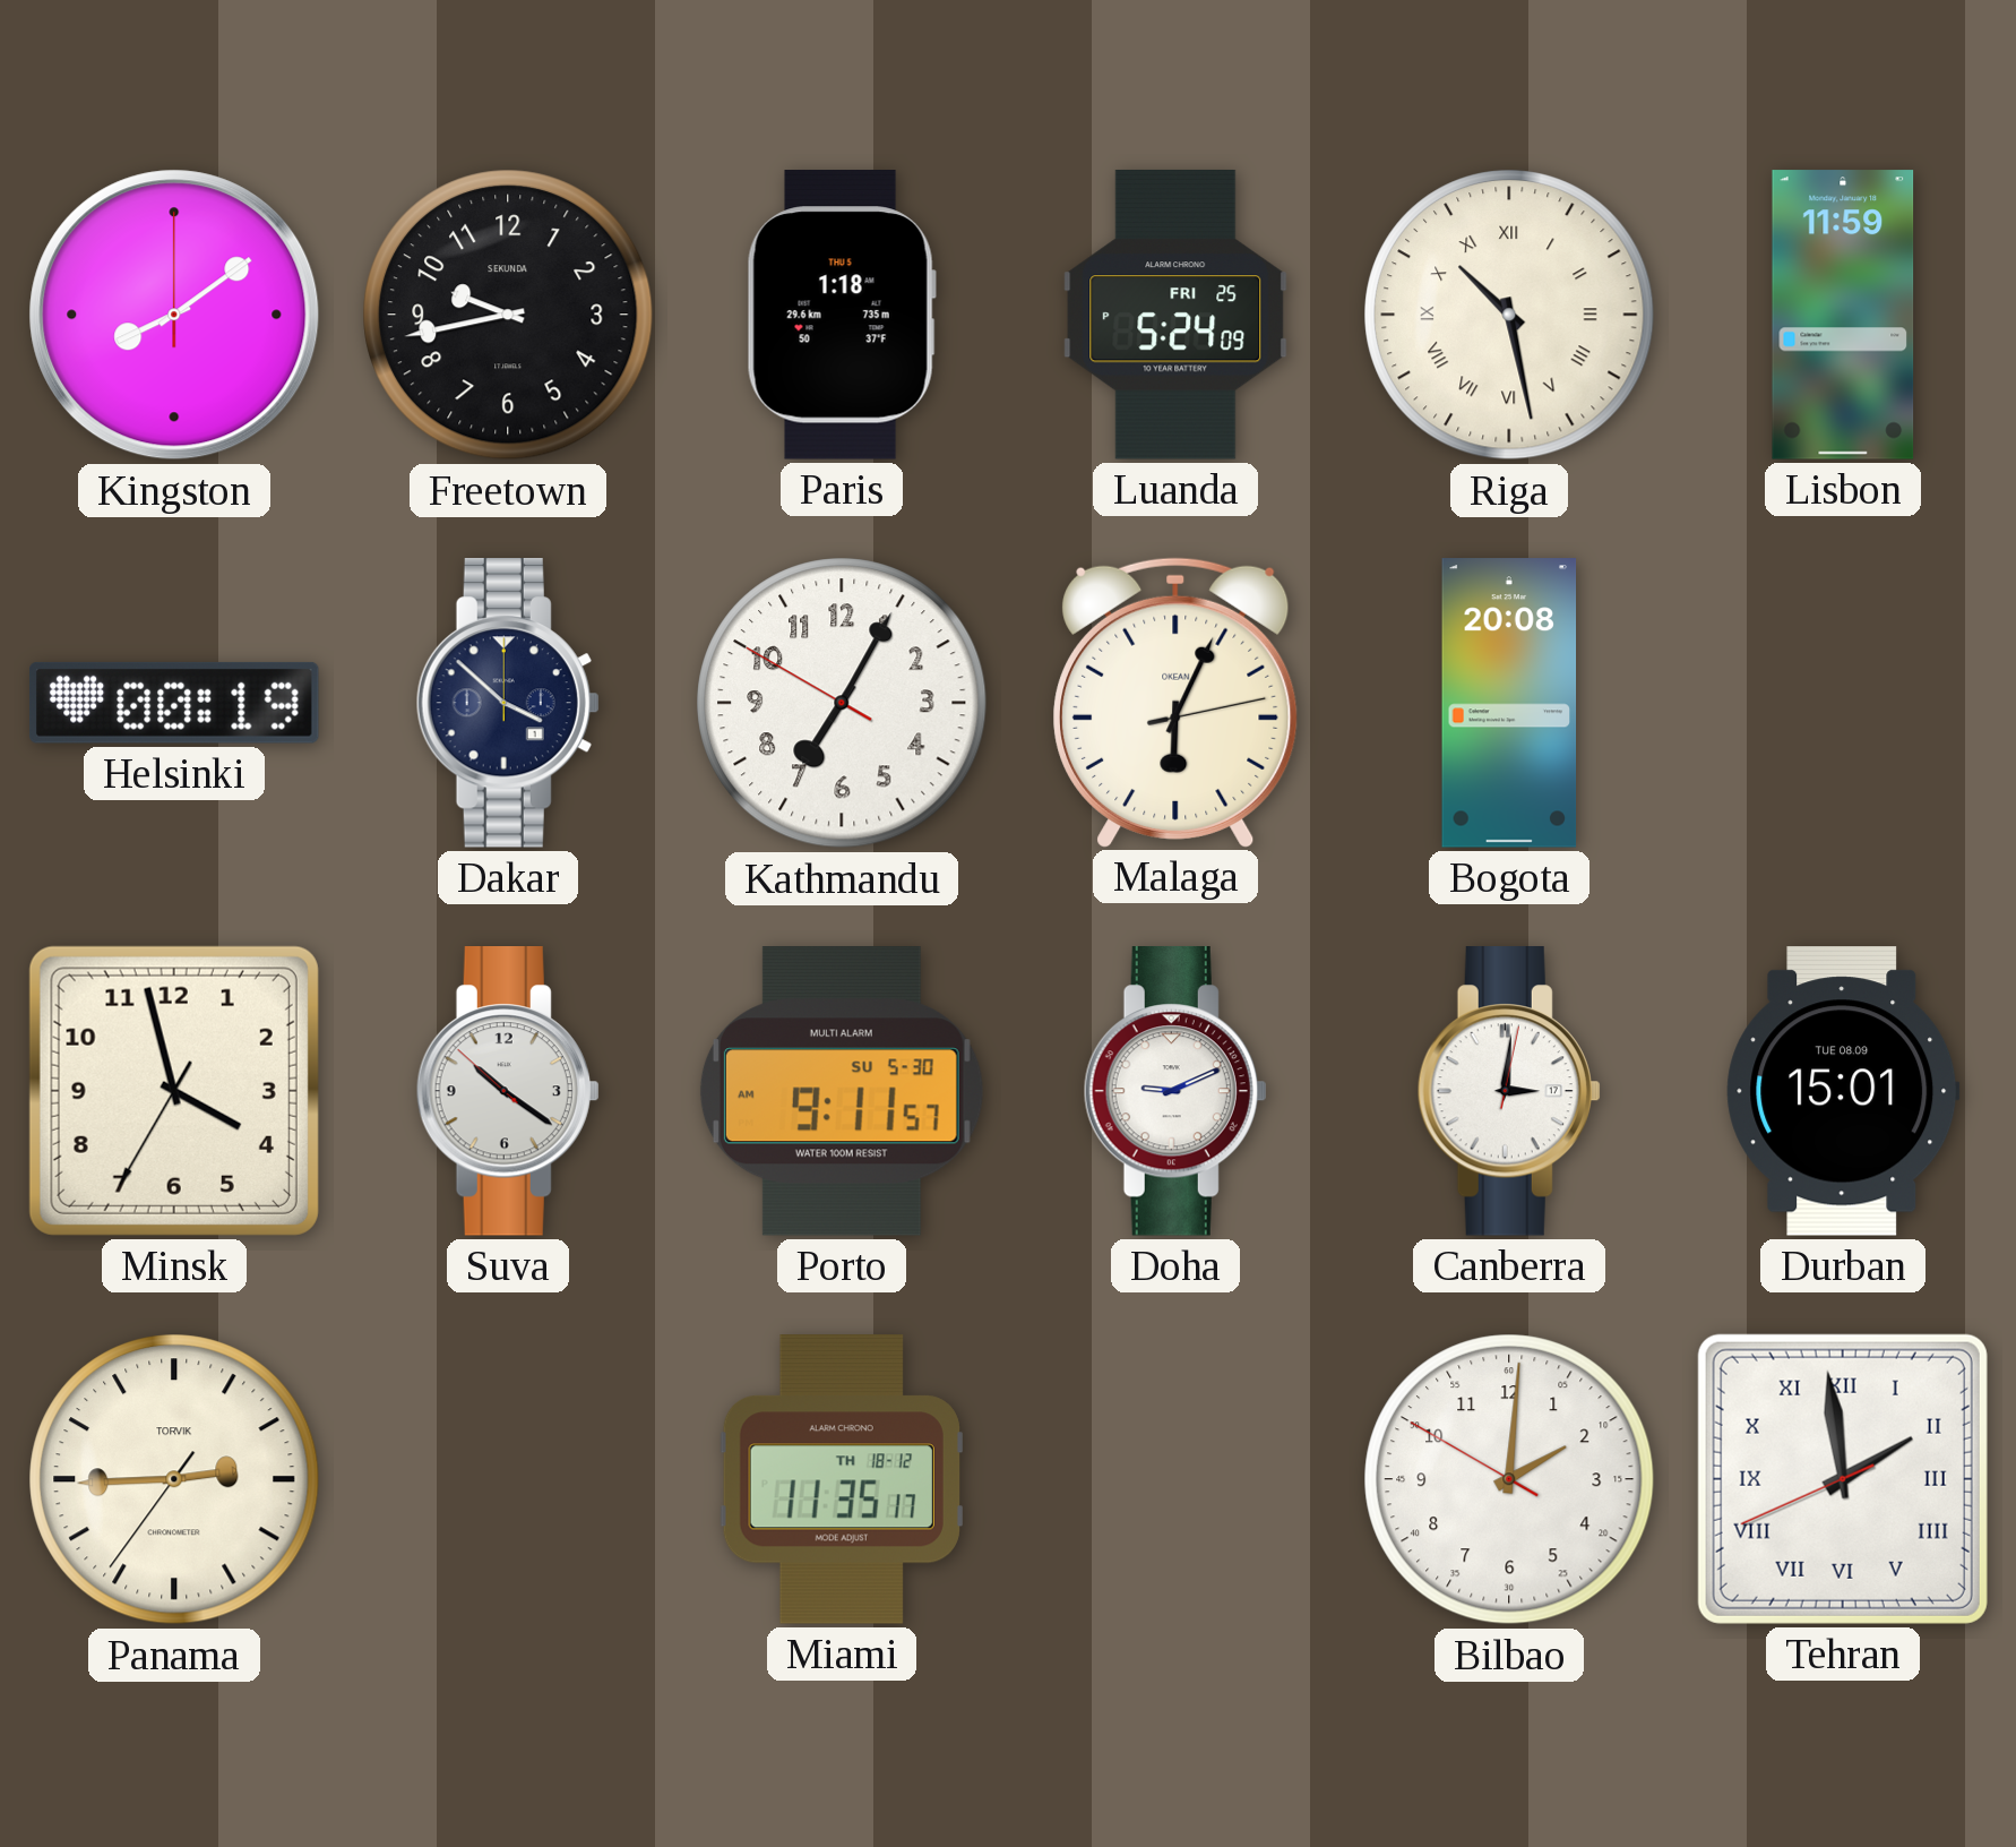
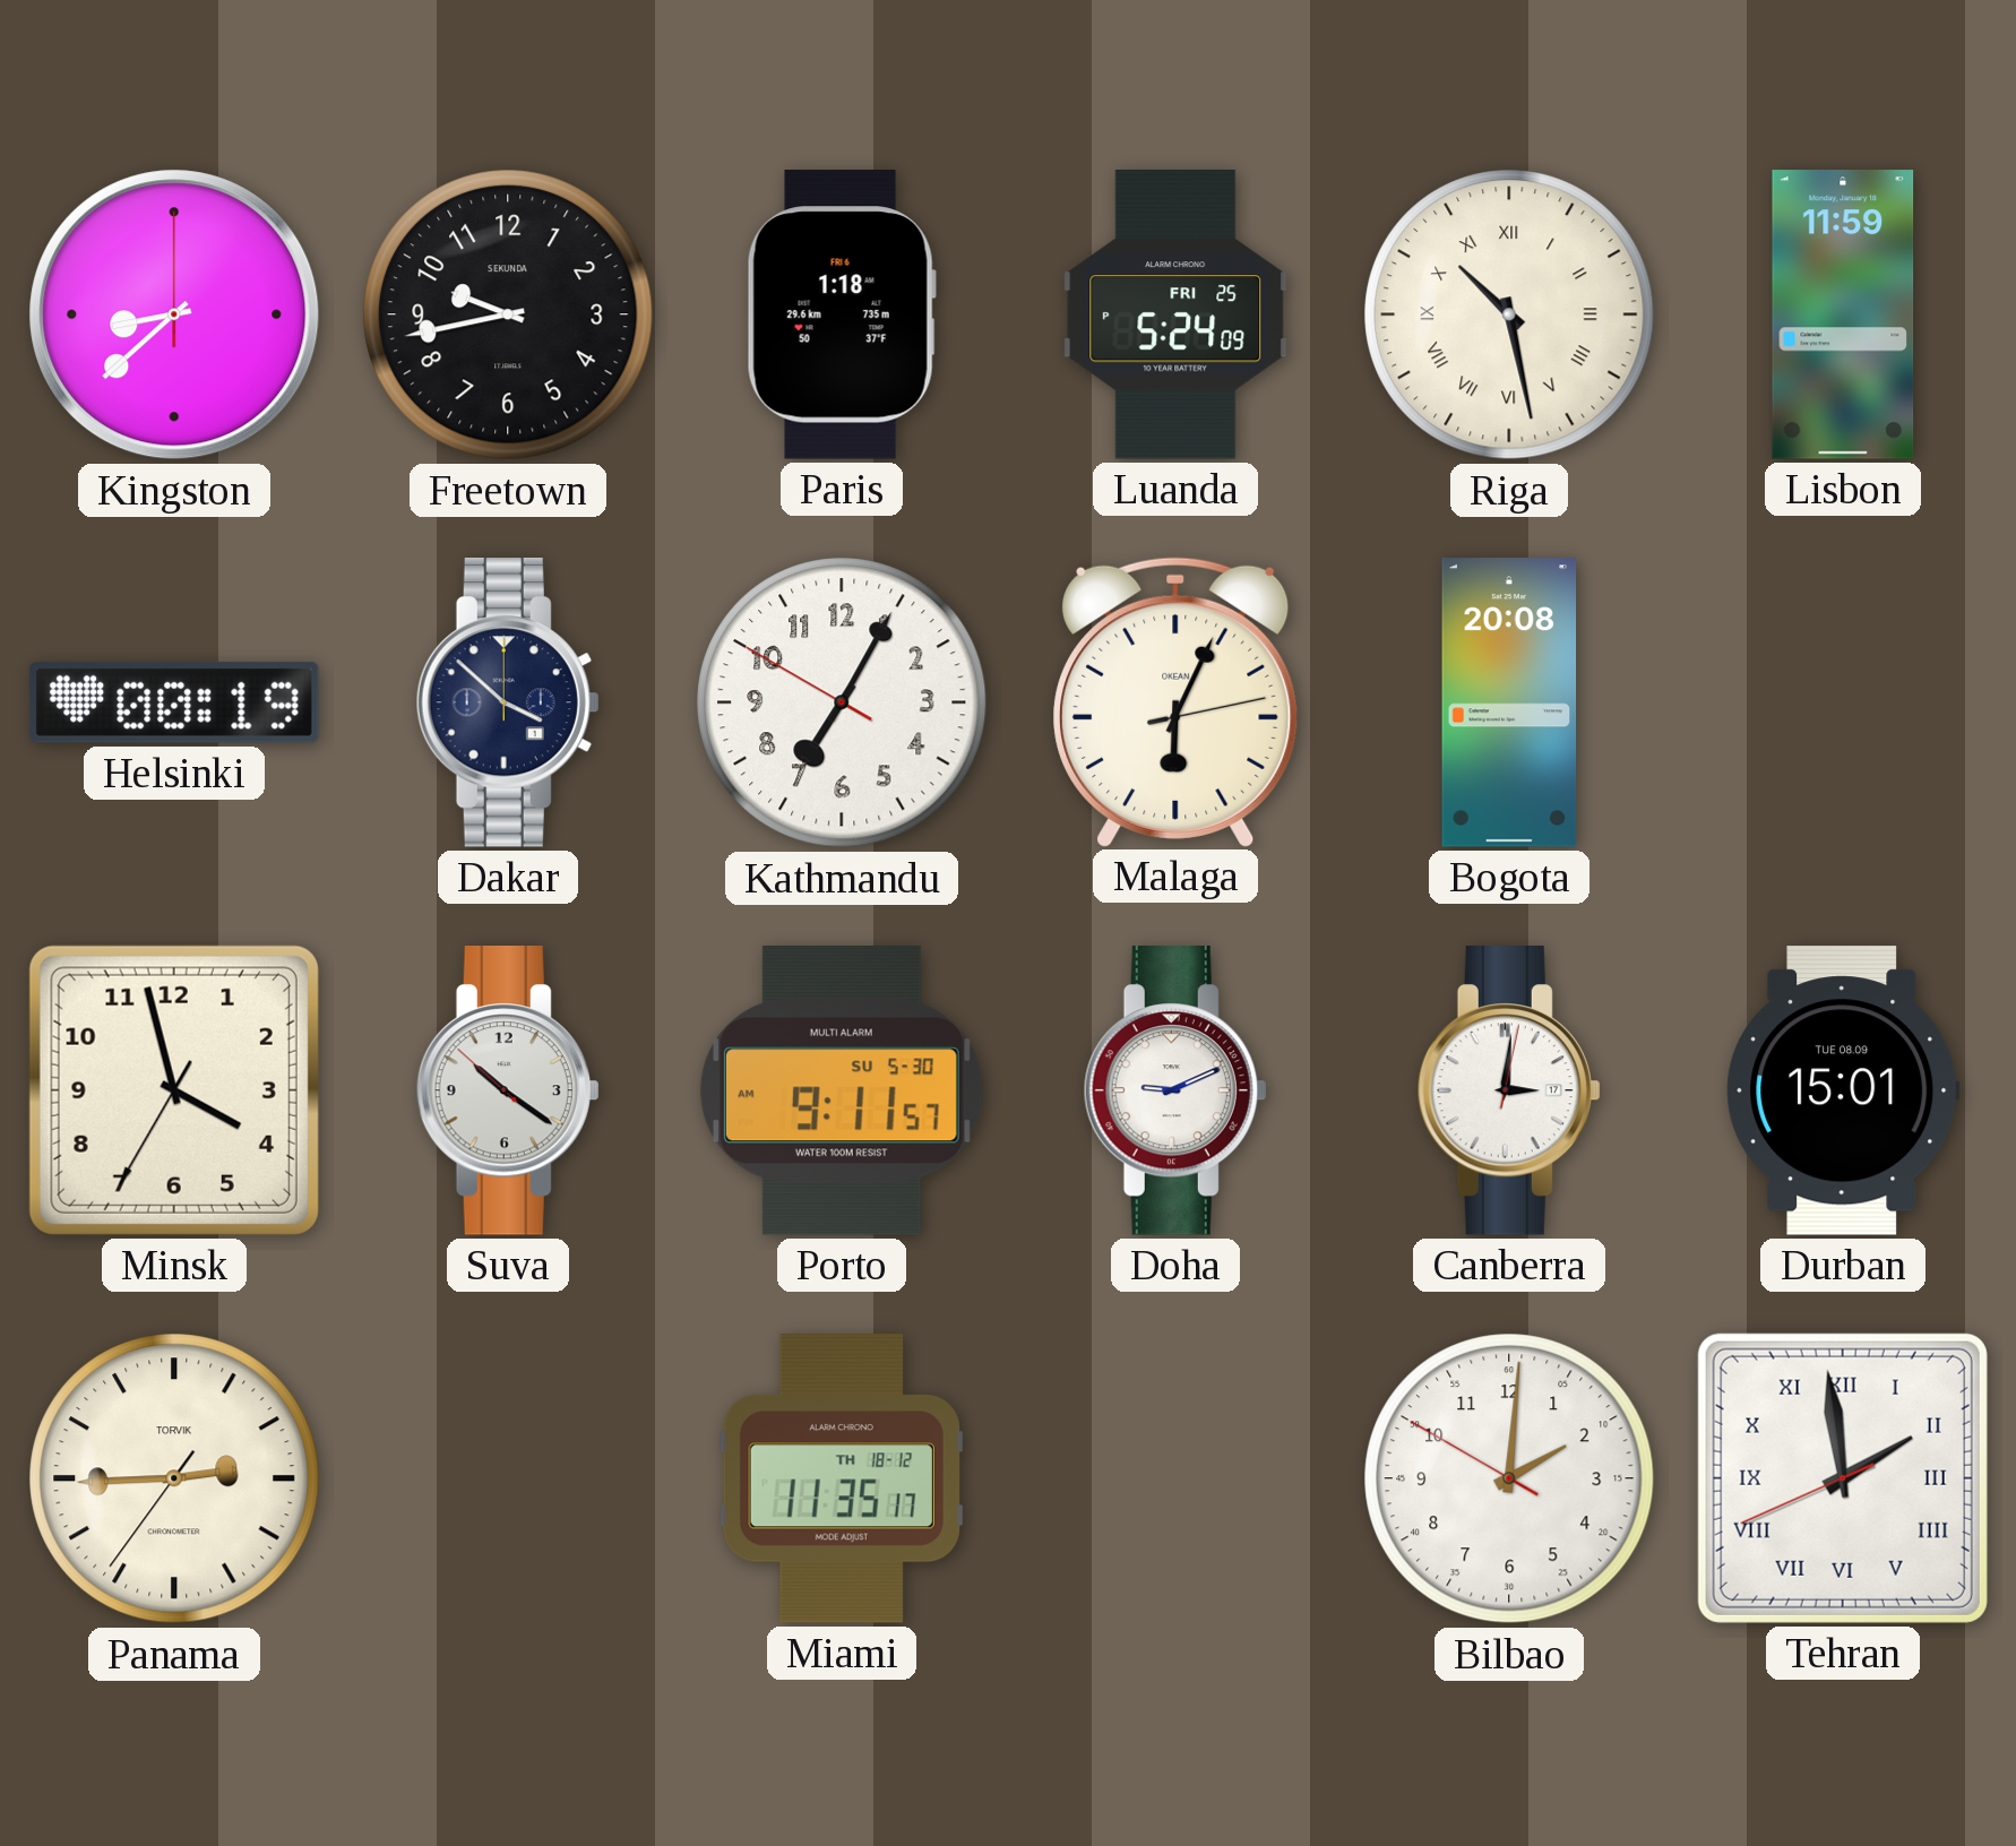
Kingston: 8:09 -> 8:38 (174, 314)
Paris date: THU 5 -> FRI 6 (842, 314)
